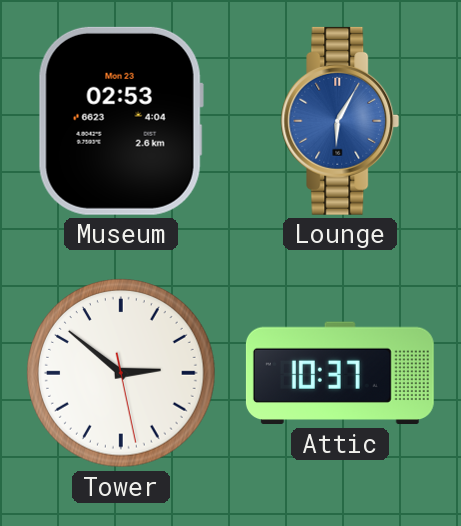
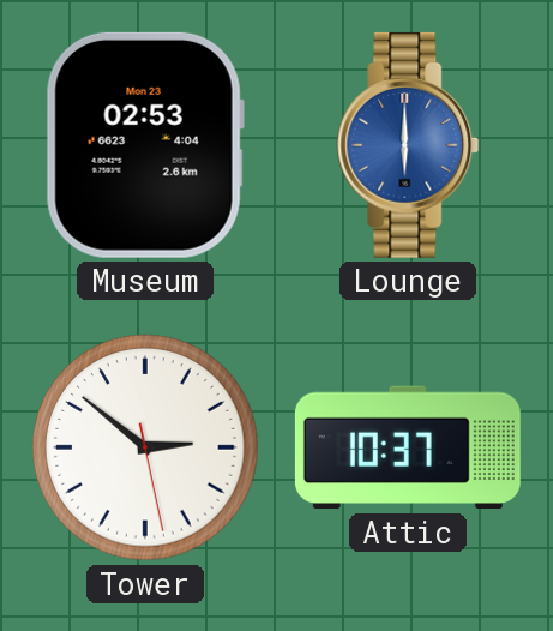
Lounge: 6:05 -> 6:00 (408, 145)
